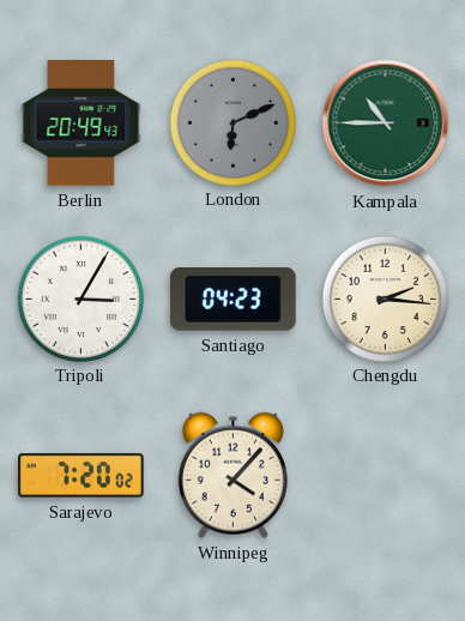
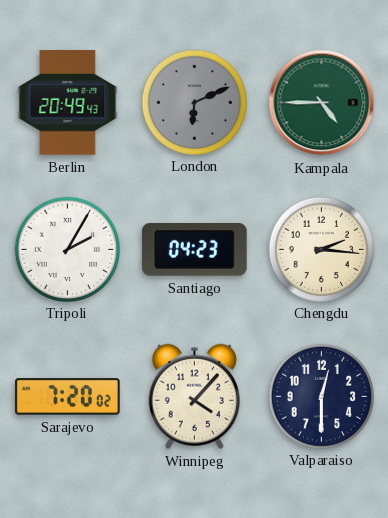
Kampala: 10:45 -> 4:45 (322, 103)
Tripoli: 3:05 -> 2:05 (67, 249)
Valparaiso: none -> 12:30 (321, 396)
